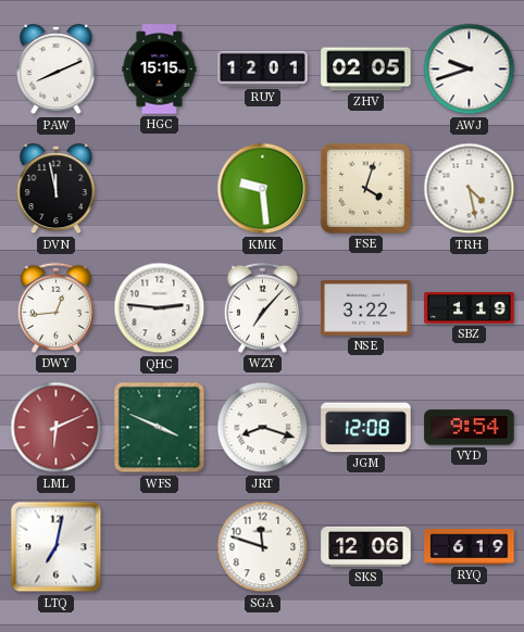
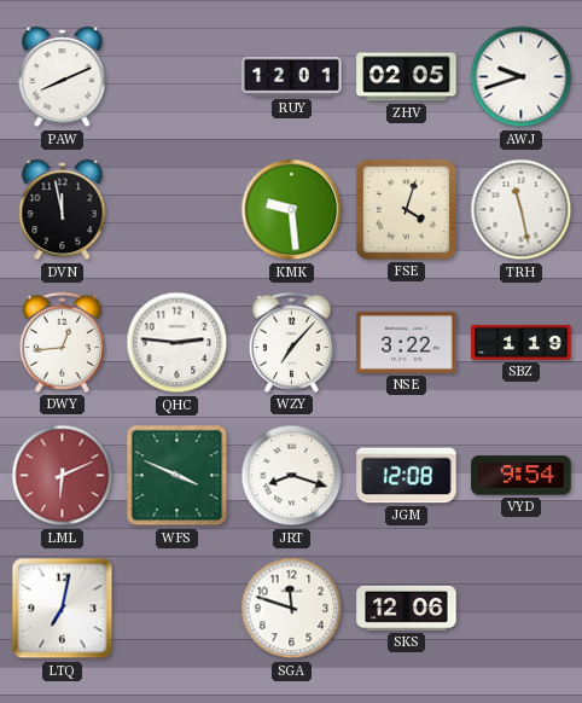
HGC: 15:15 -> none (160, 69)
TRH: 4:28 -> 11:28 (522, 210)
RYQ: 6:19 -> none (470, 547)
